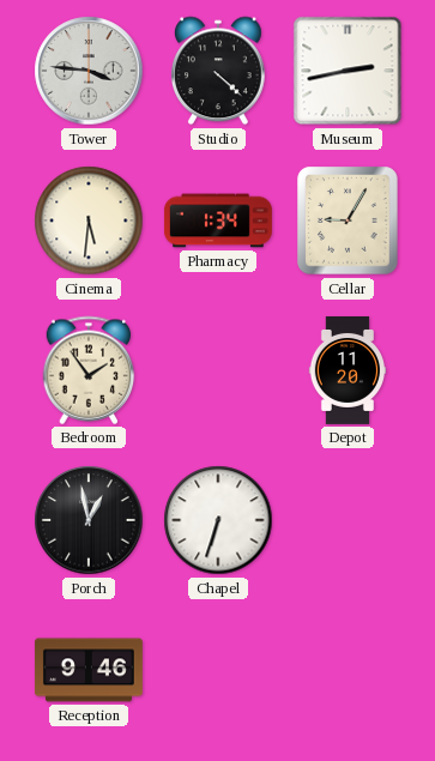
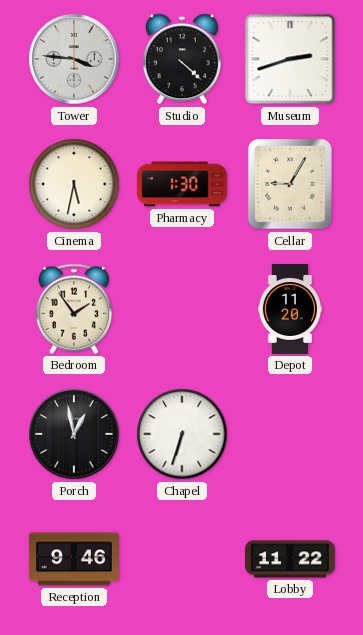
Museum: 2:43 -> 2:42 (290, 59)
Cinema: 5:31 -> 5:32 (74, 184)
Pharmacy: 1:34 -> 1:30 (182, 184)
Lobby: none -> 11:22 (290, 559)
